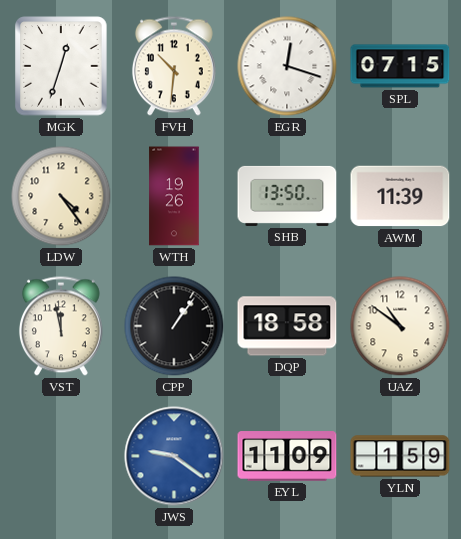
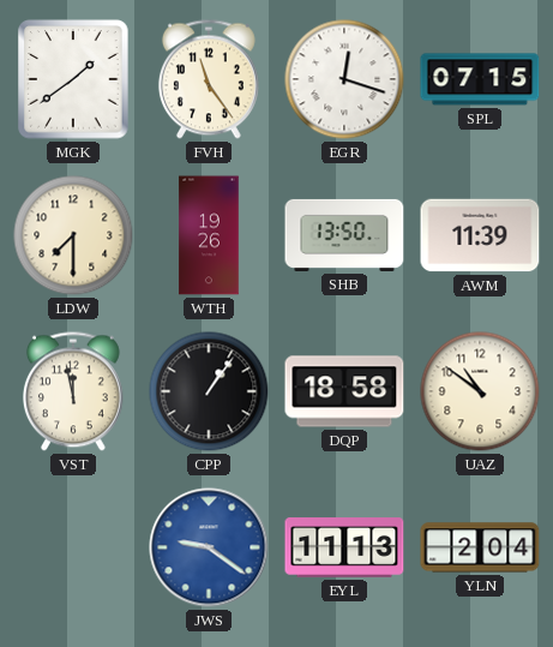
MGK: 12:33 -> 1:39 (73, 79)
FVH: 10:31 -> 11:24 (209, 79)
LDW: 4:24 -> 7:30 (73, 235)
EYL: 11:09 -> 11:13 (344, 547)
YLN: 1:59 -> 2:04 (480, 547)
